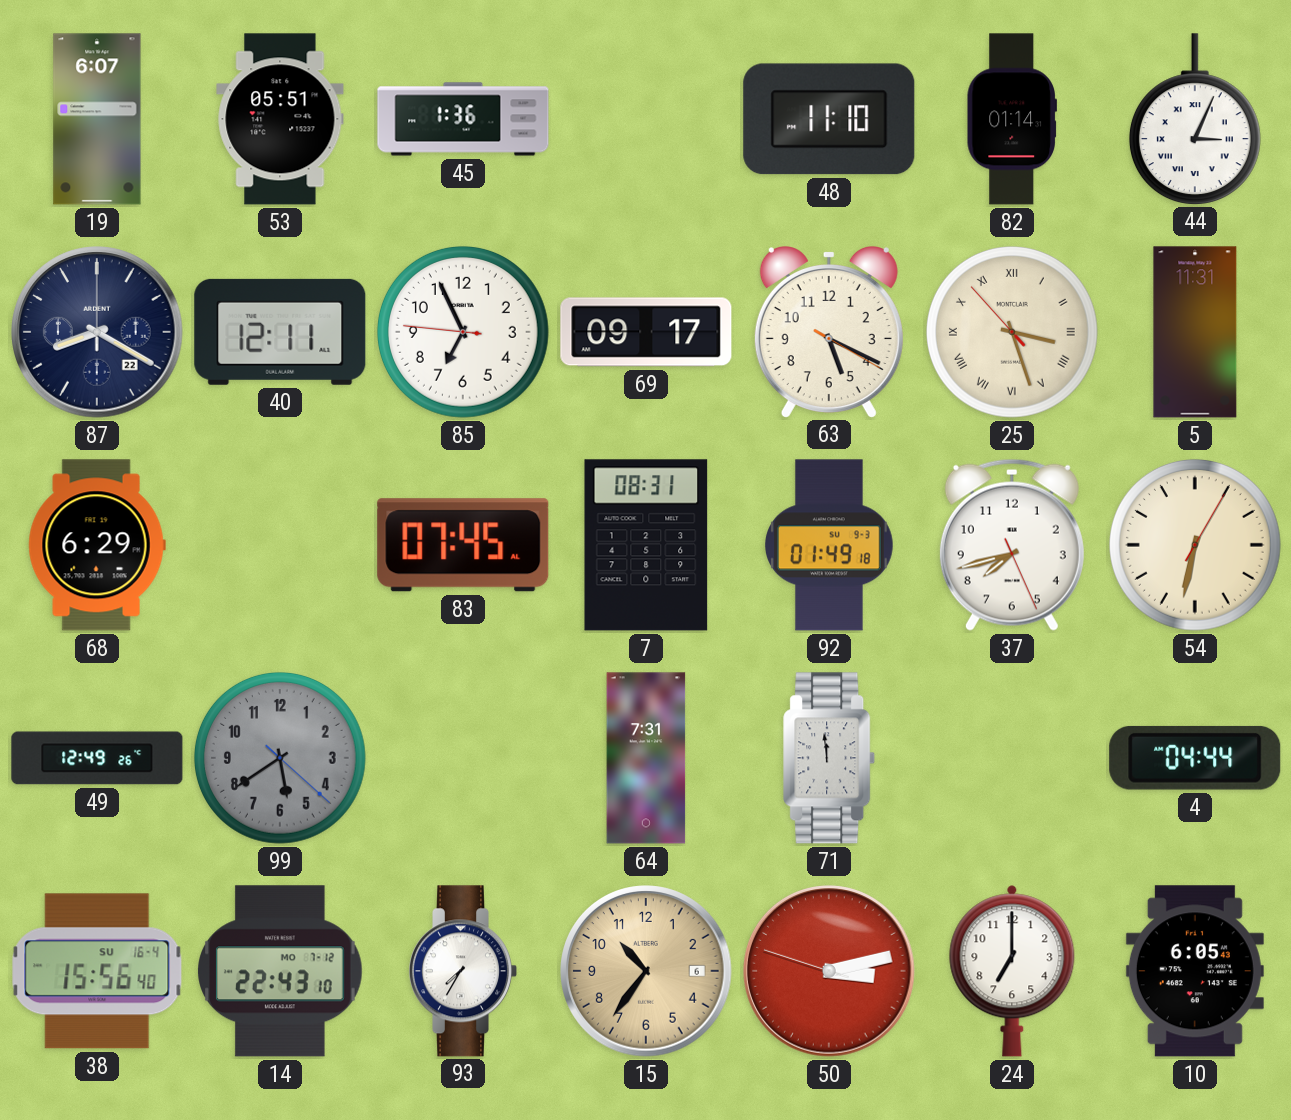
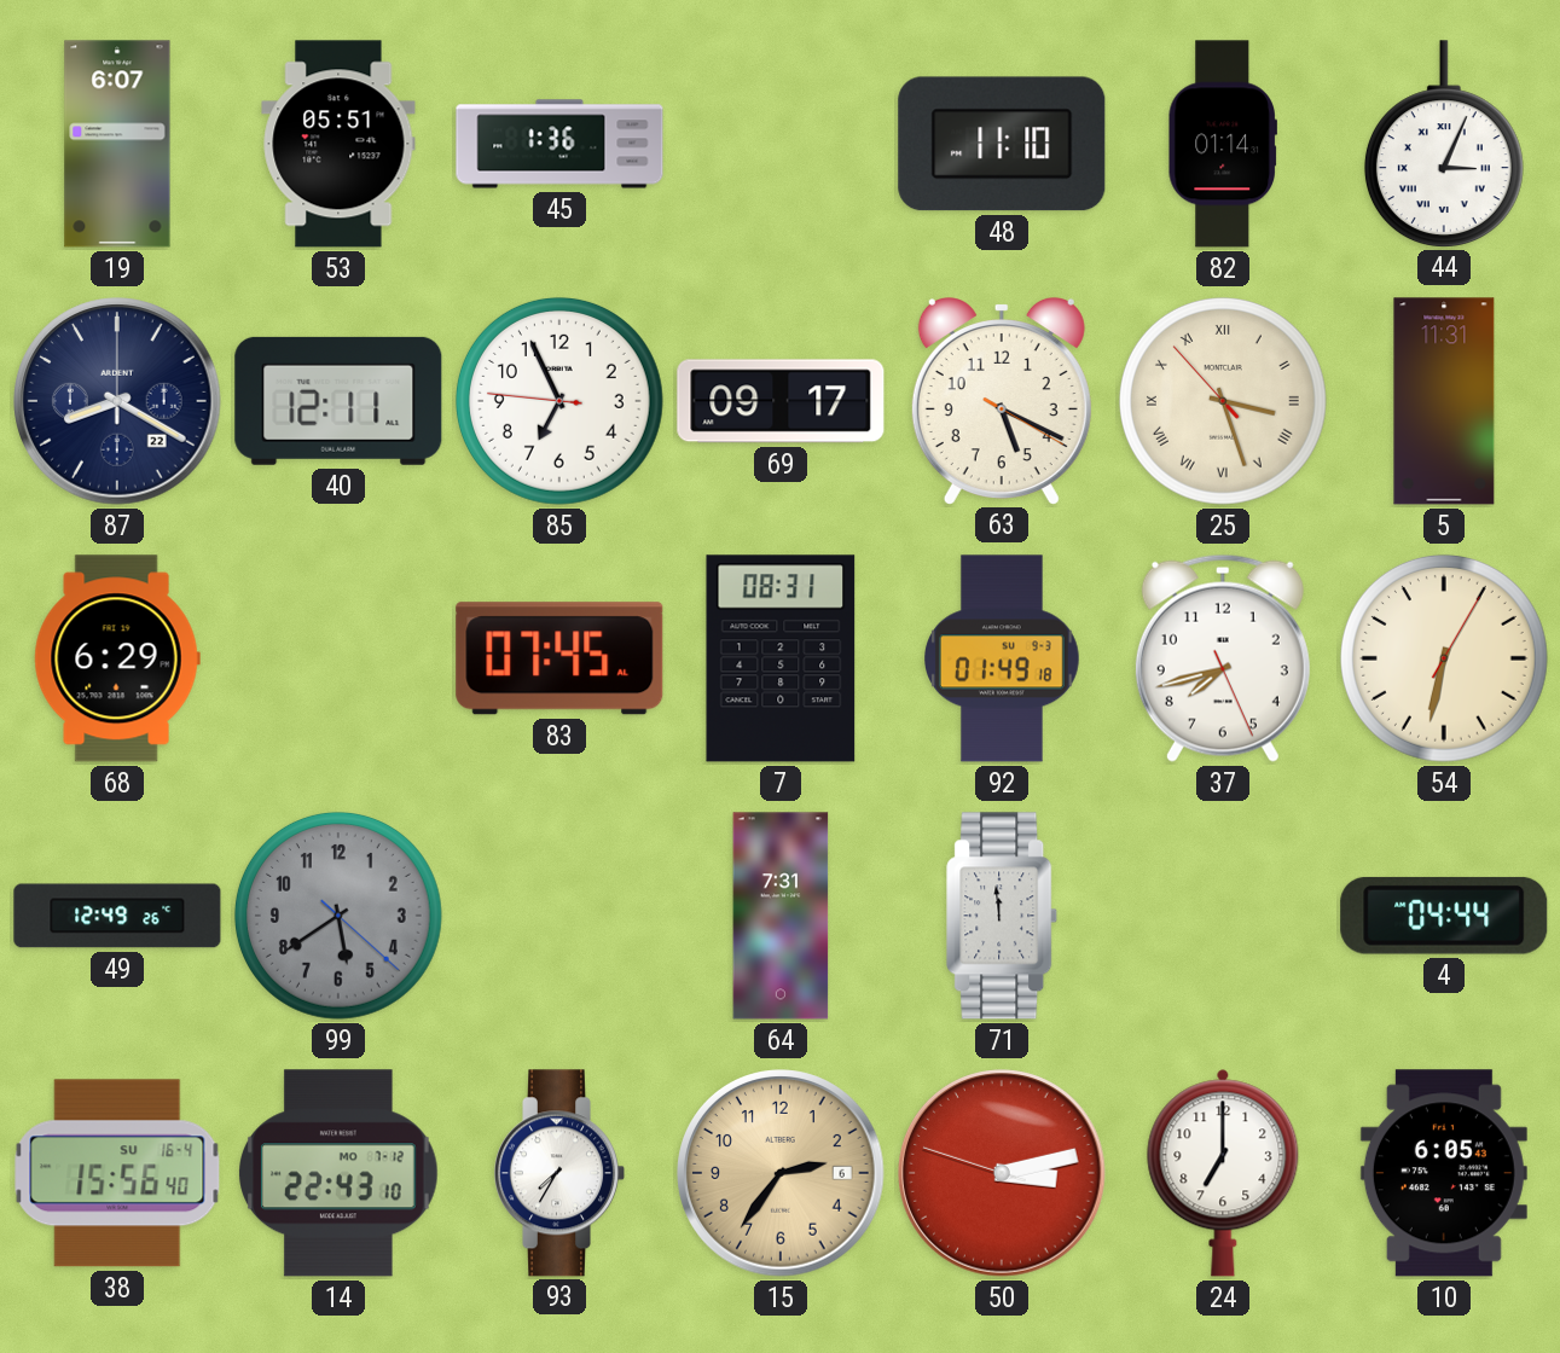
15: 10:36 -> 2:36 (781, 1173)
